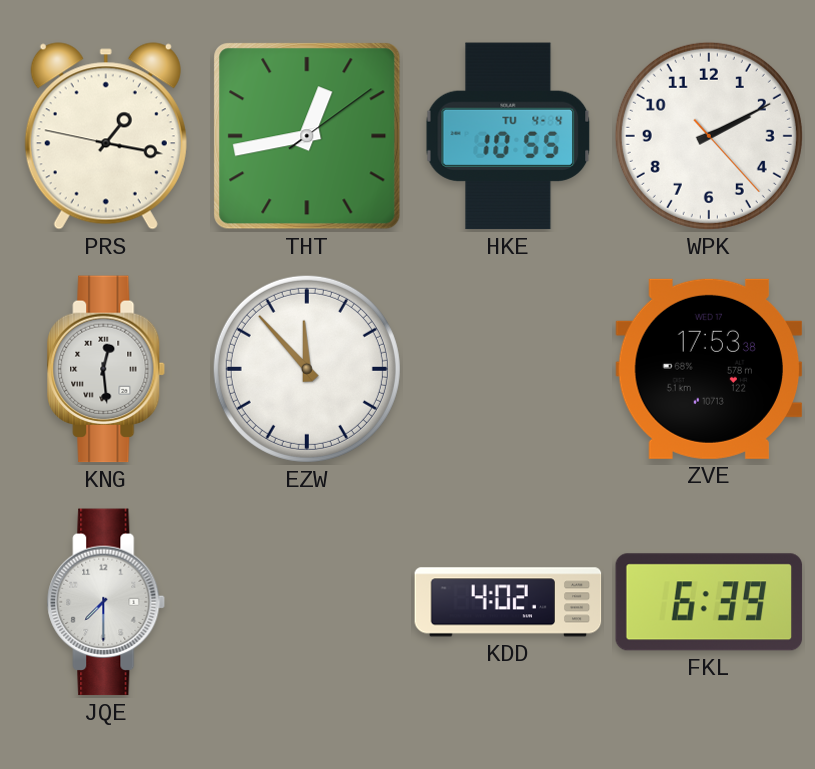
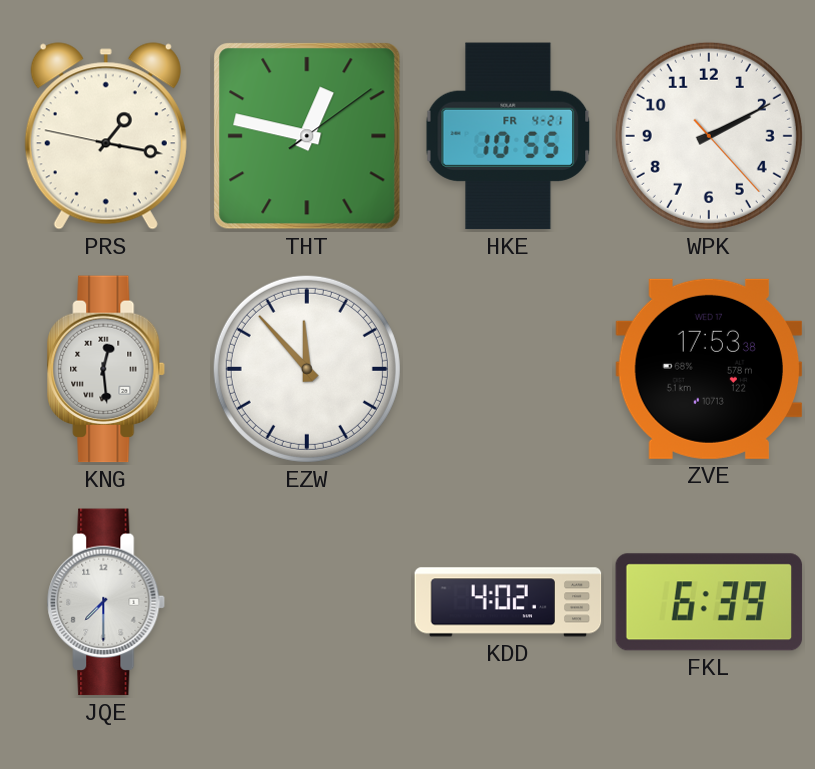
THT: 12:43 -> 12:47 (307, 136)
HKE date: TU 4-4 -> FR 4-21 (508, 136)
